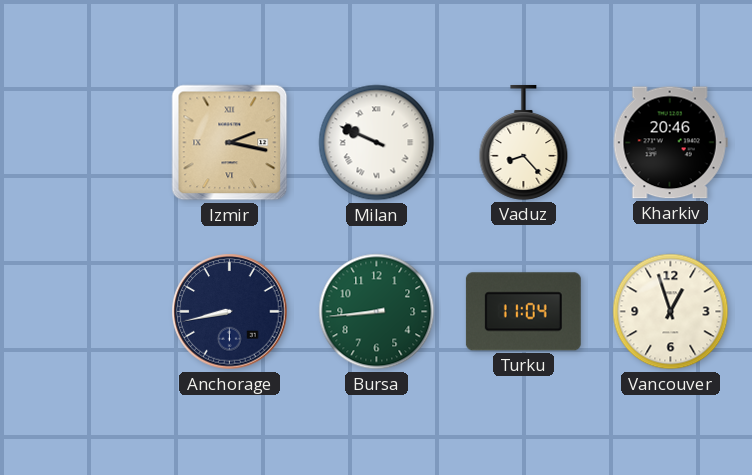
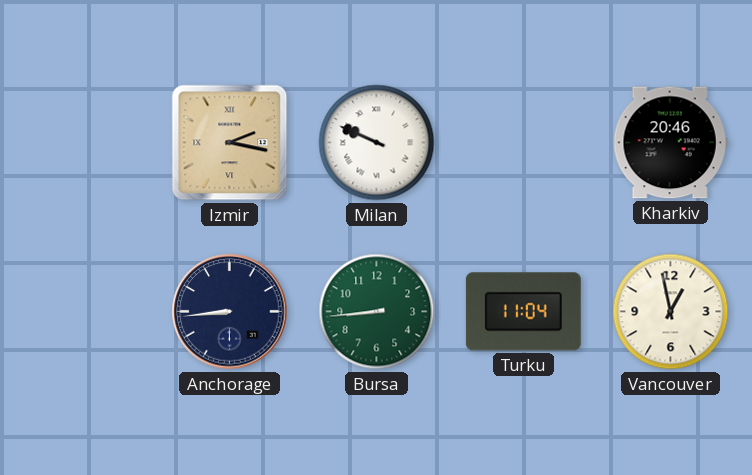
Vaduz: 8:23 -> none (524, 142)
Anchorage: 8:43 -> 8:44 (230, 312)
Vancouver: 12:57 -> 12:58 (671, 312)
